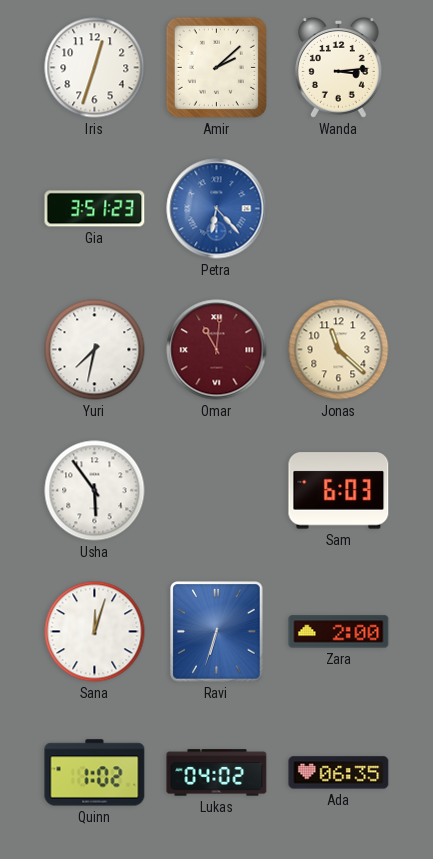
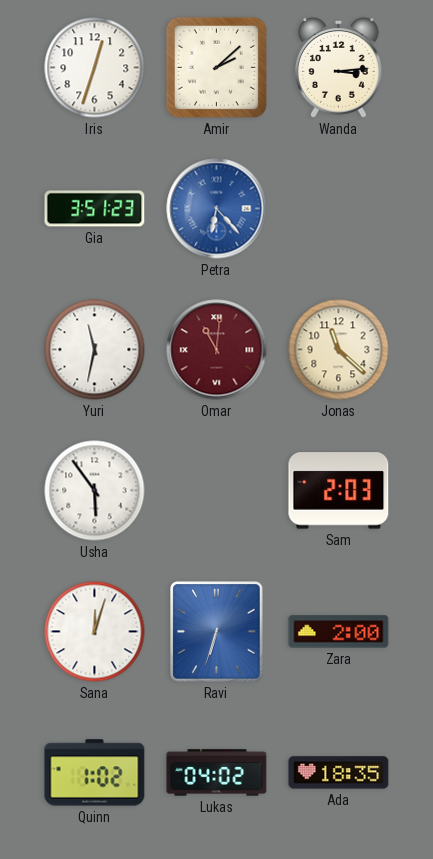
Yuri: 7:32 -> 11:32 (95, 350)
Sam: 6:03 -> 2:03 (339, 491)
Ada: 06:35 -> 18:35 (339, 773)
